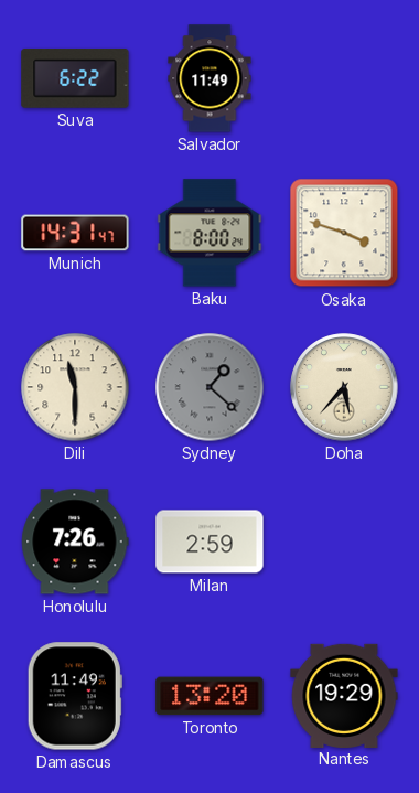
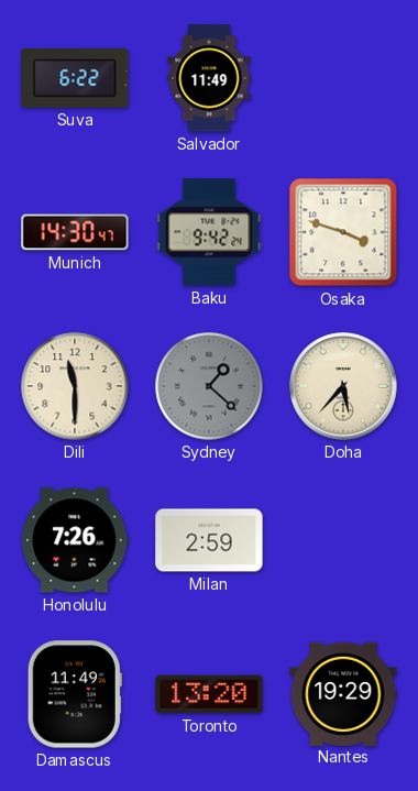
Munich: 14:31 -> 14:30 (75, 232)
Baku: 8:00 -> 9:42 (209, 232)
